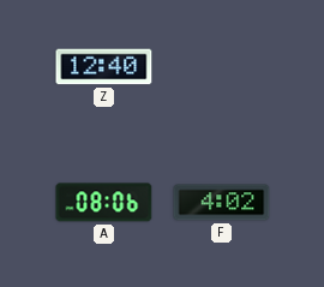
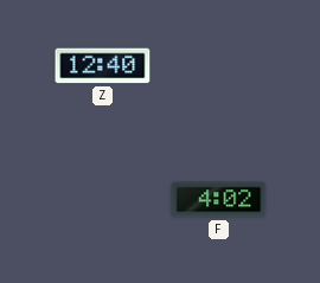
A: 08:06 -> none (104, 203)
